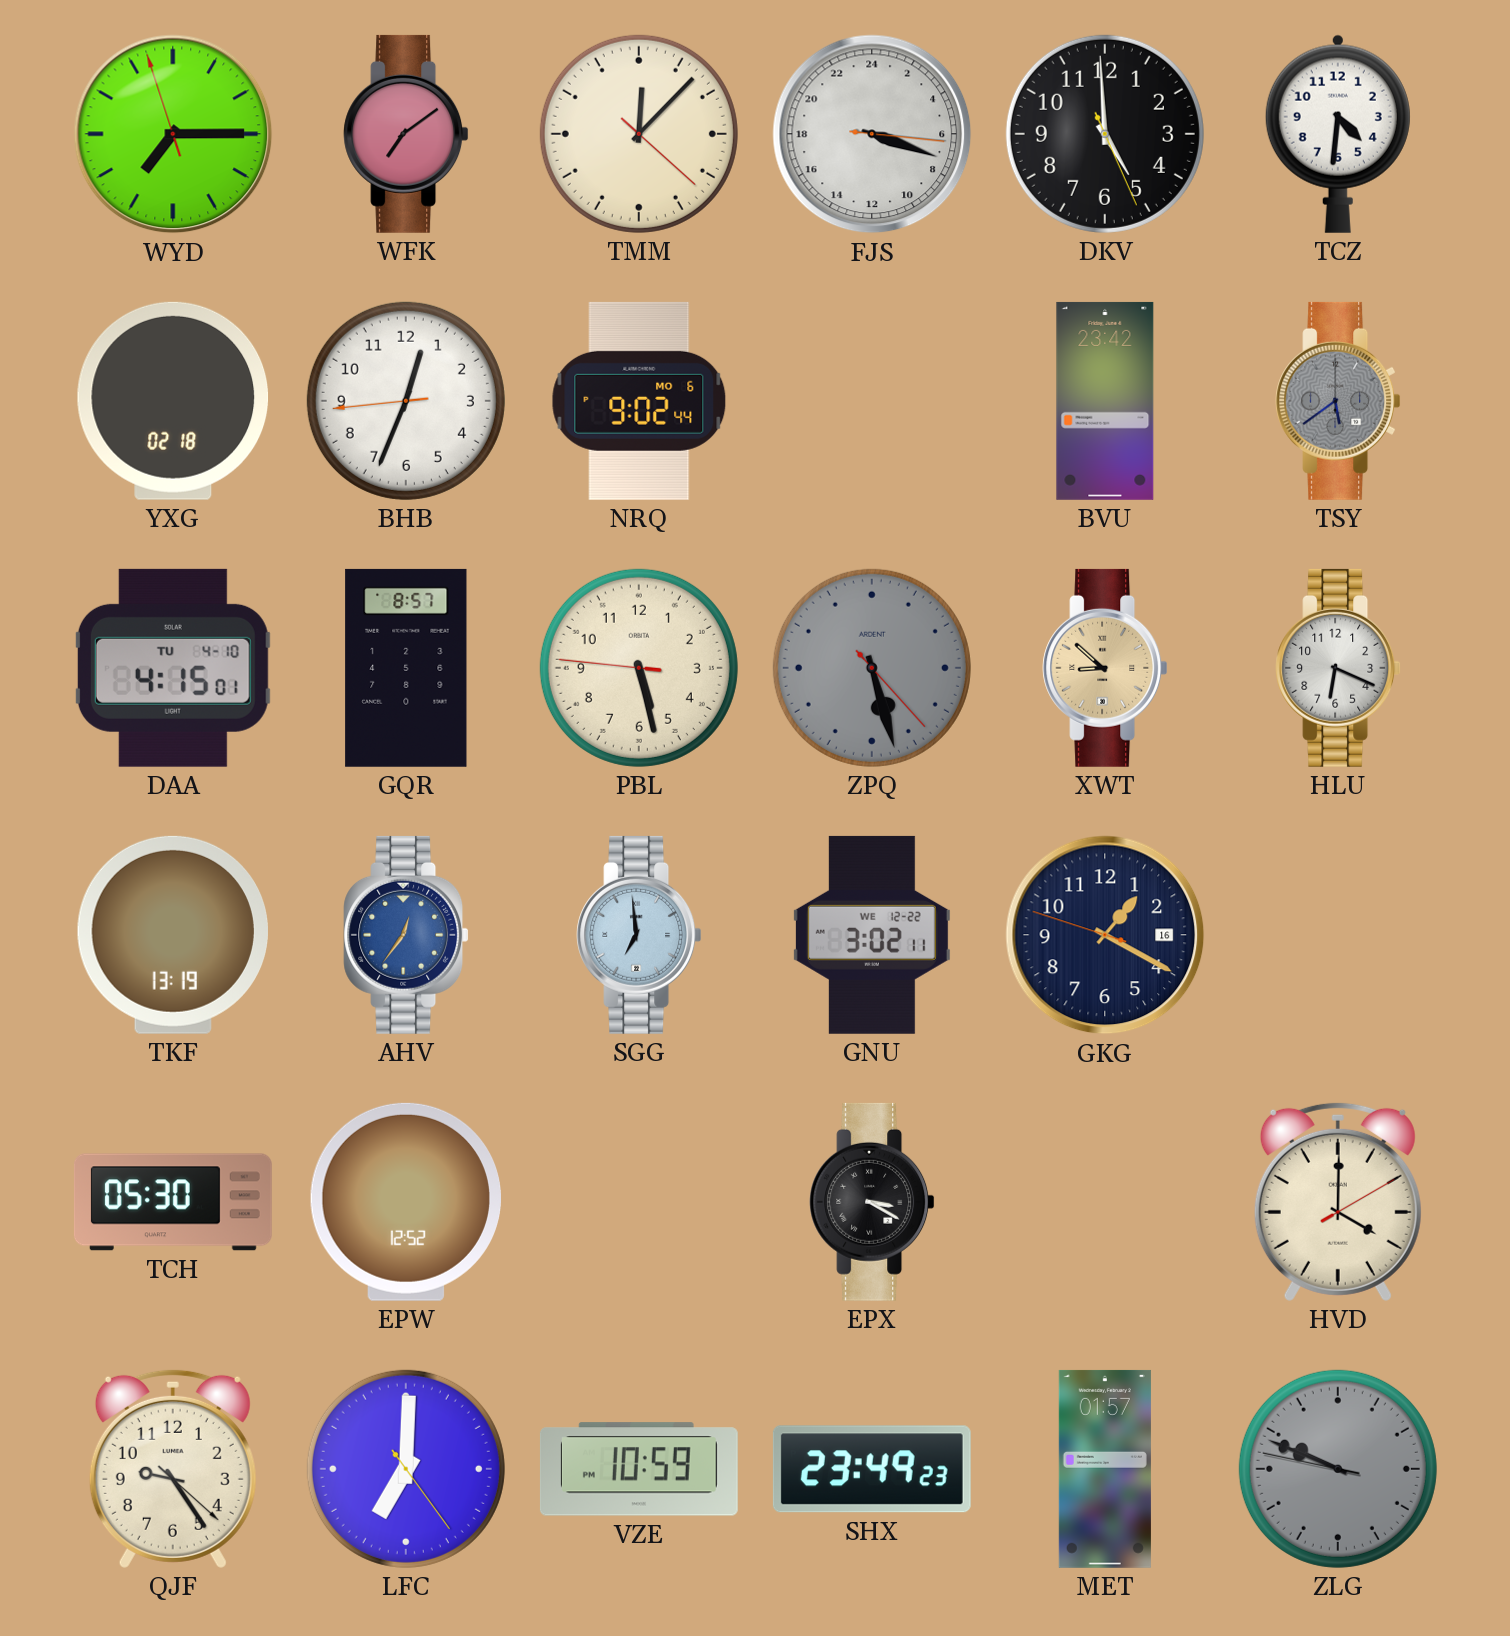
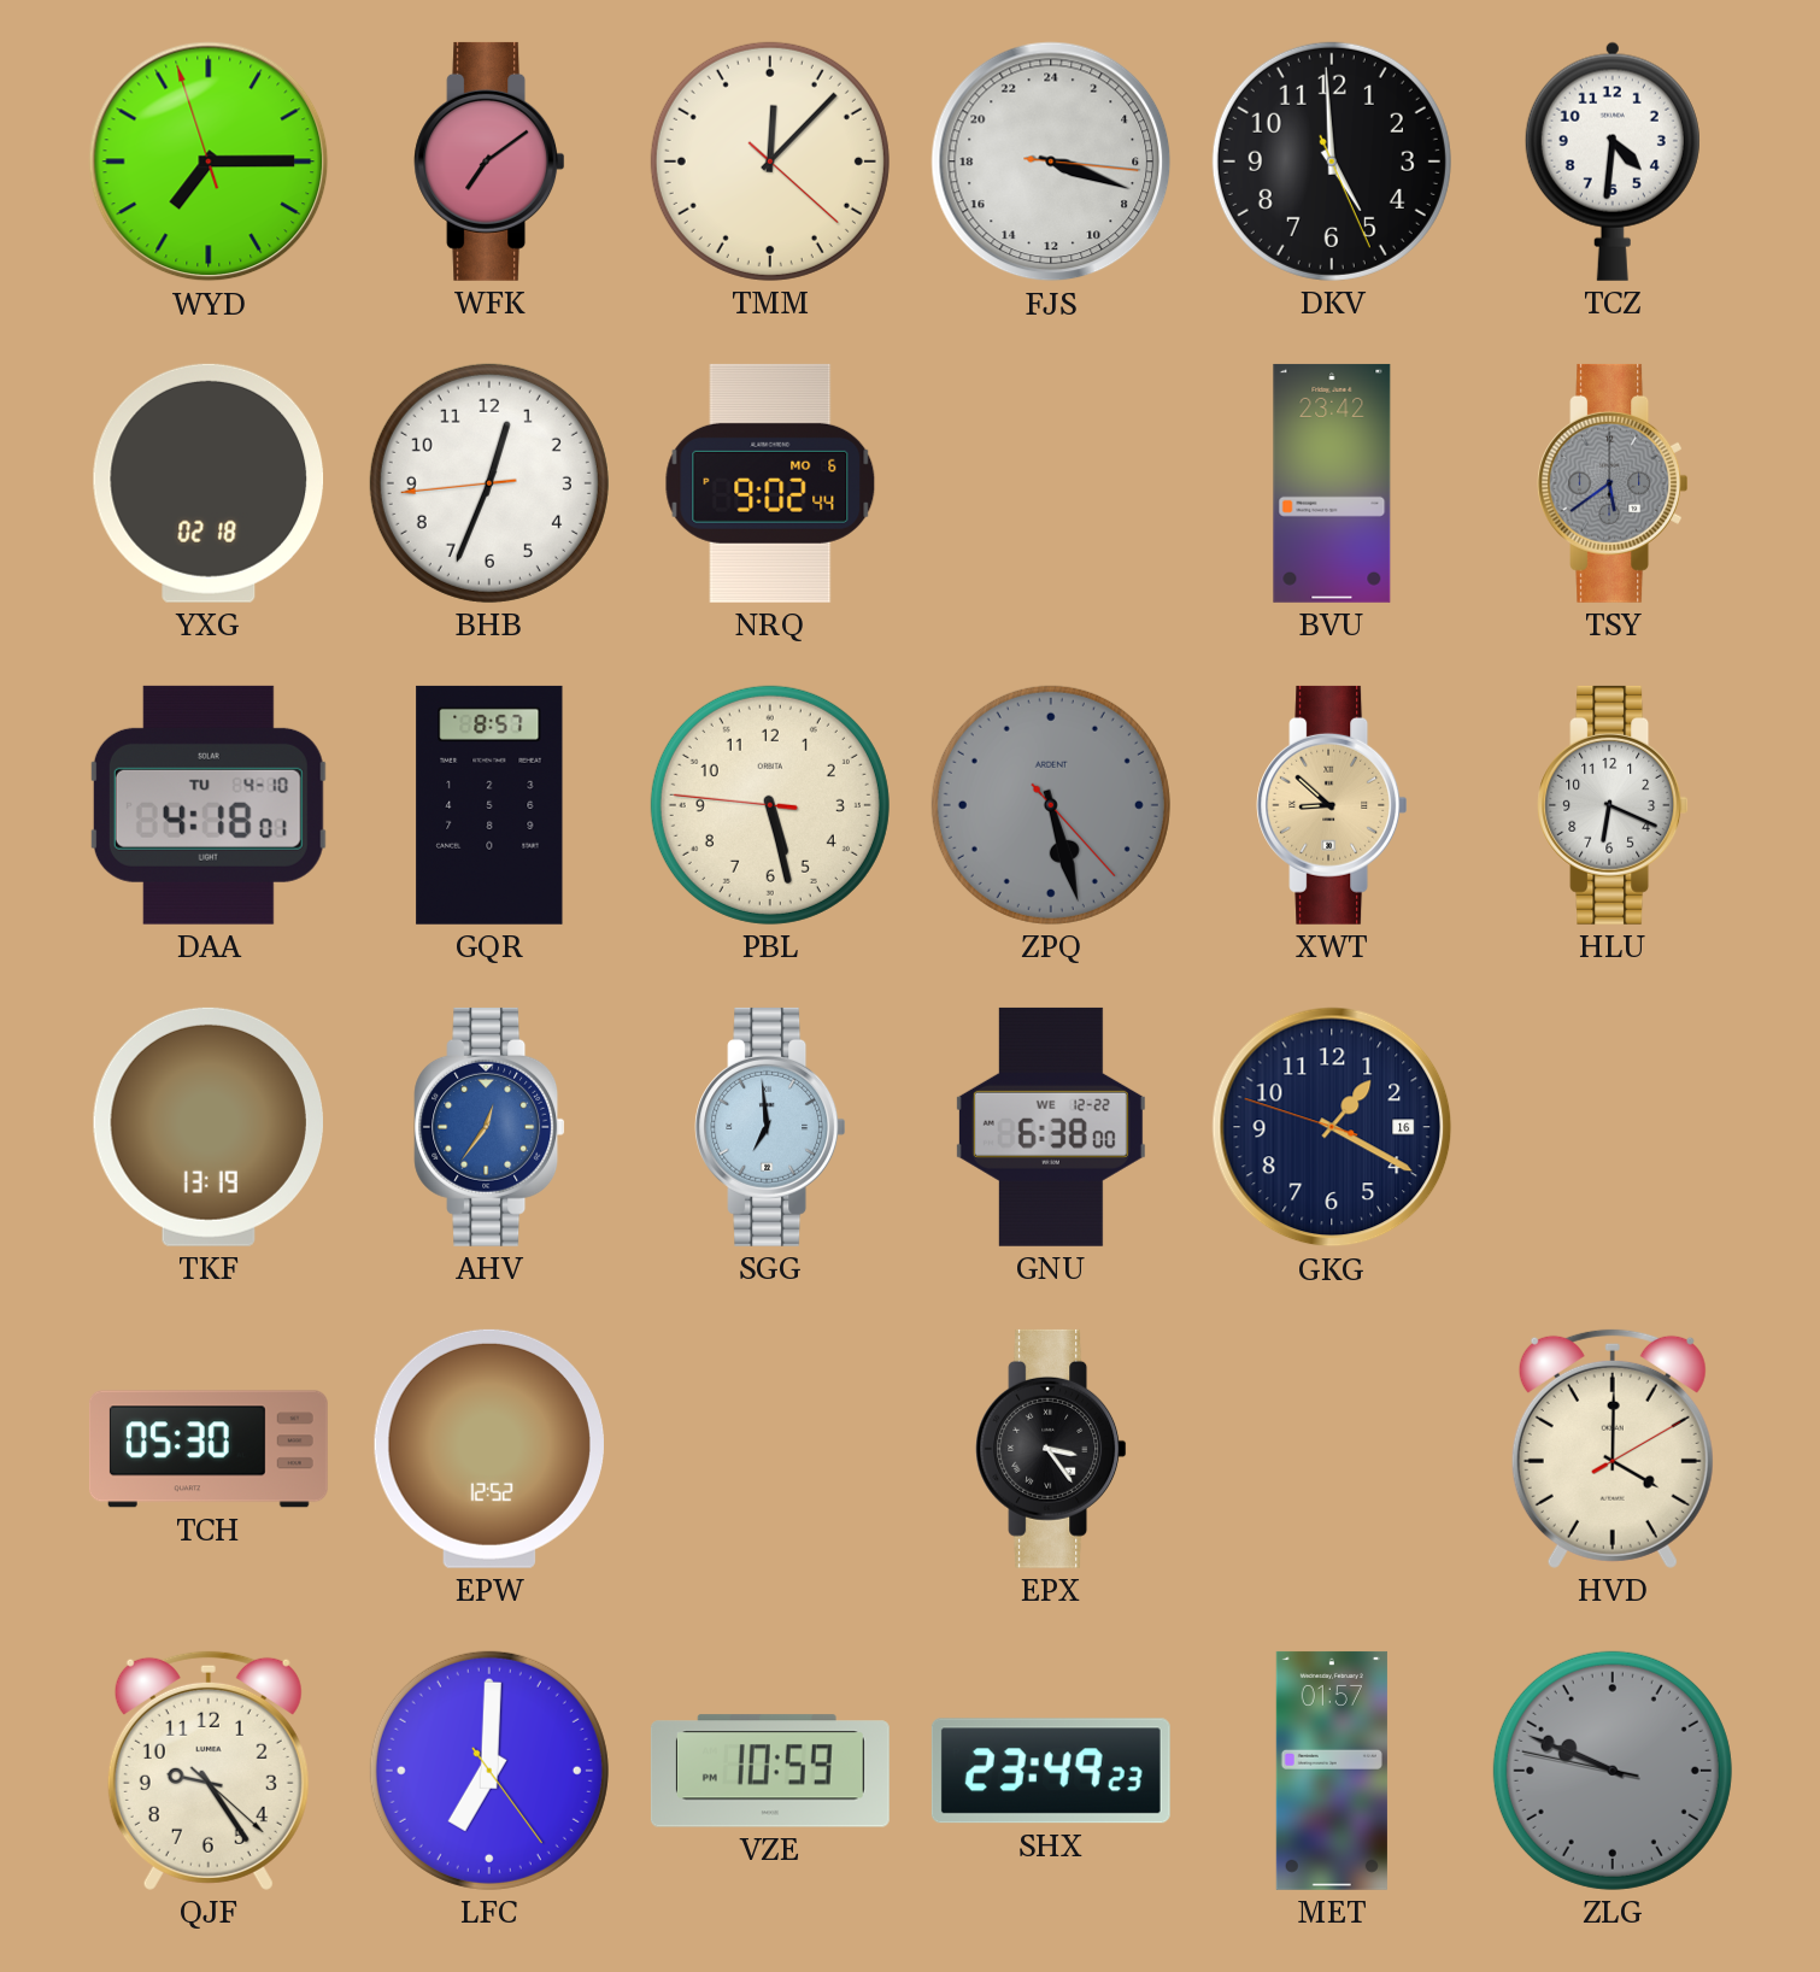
DAA: 4:15 -> 4:18 (209, 805)
GNU: 3:02 -> 6:38 (1051, 1127)
EPX: 3:20 -> 3:24 (1051, 1449)
